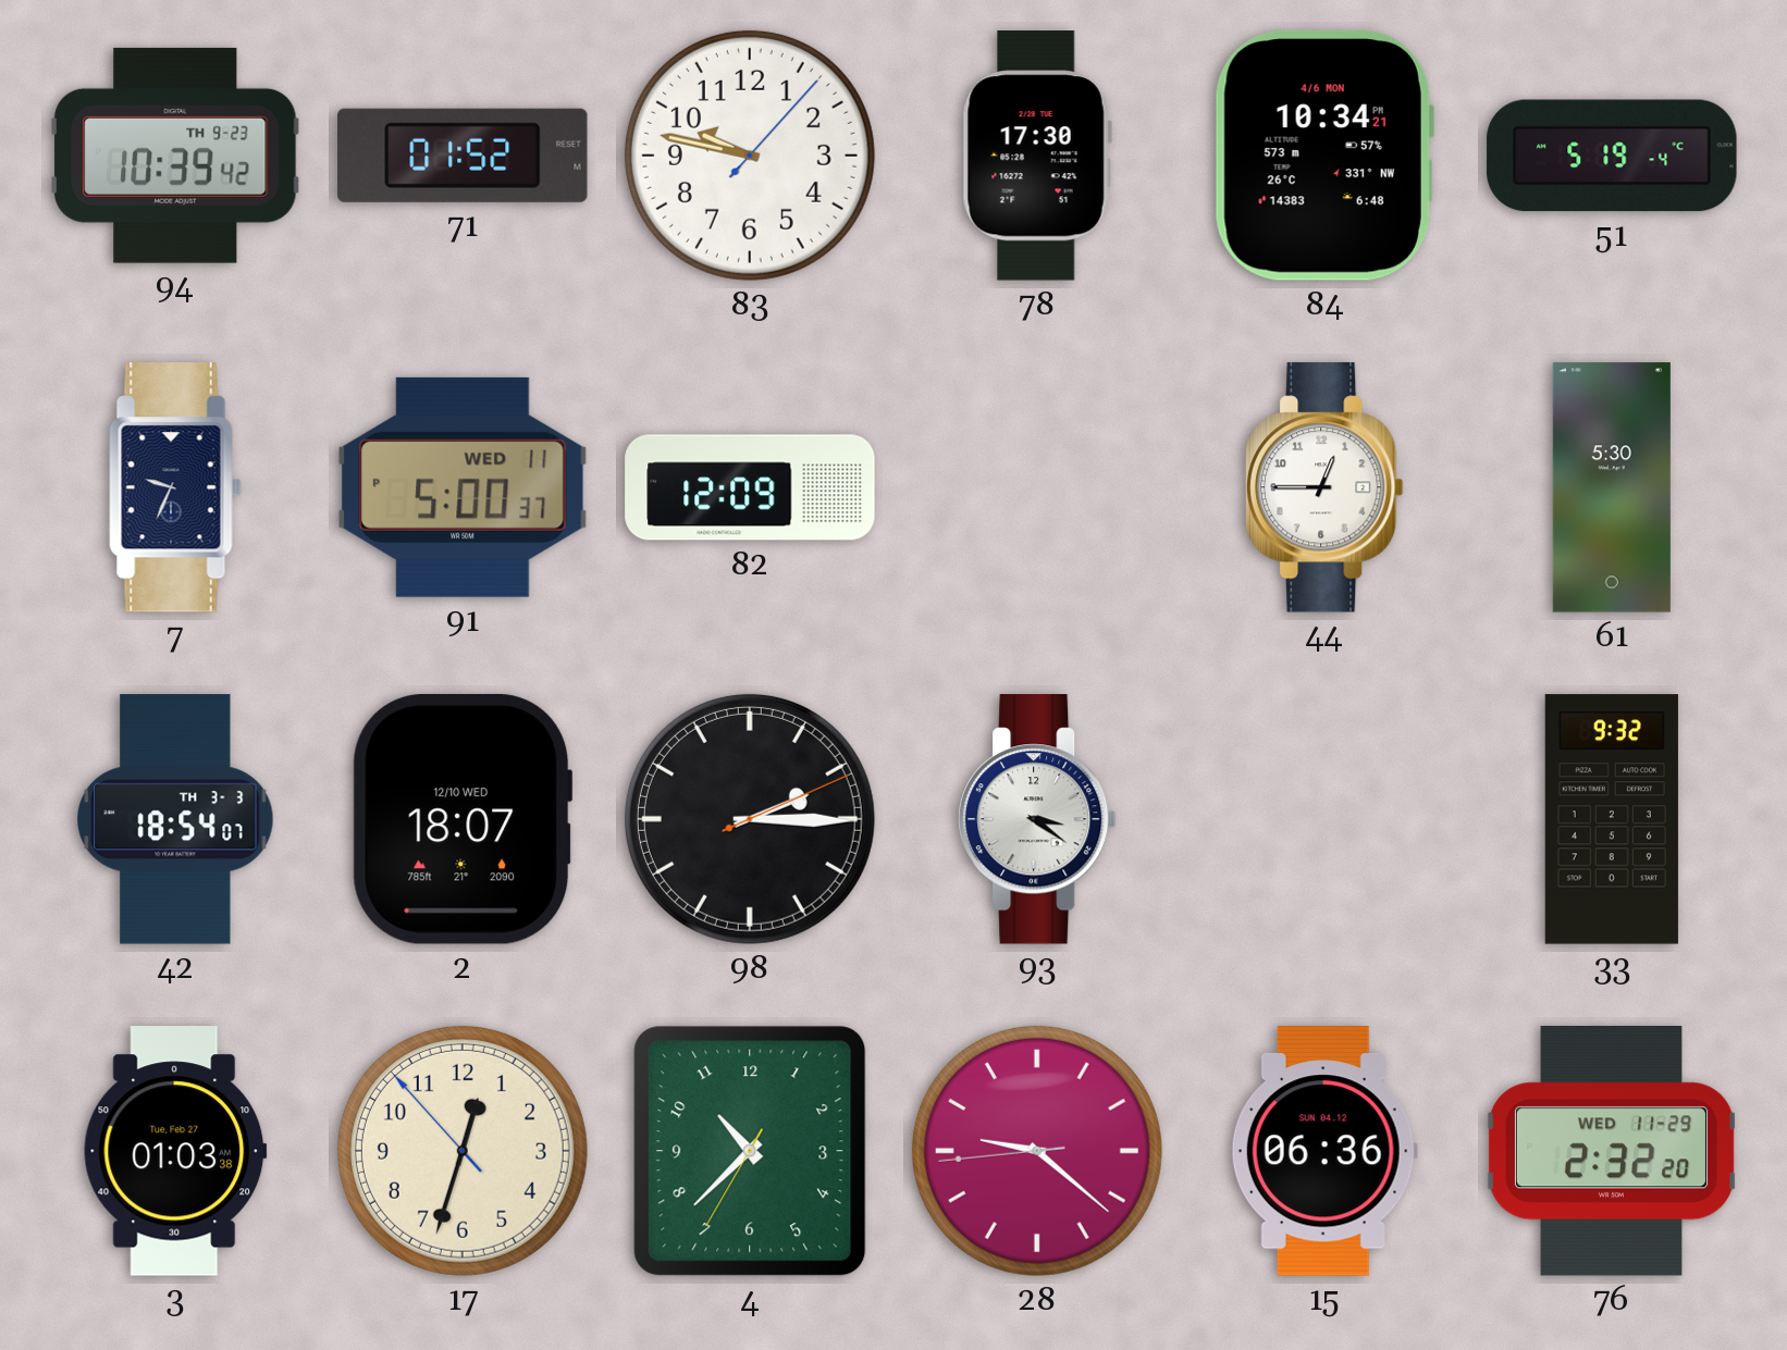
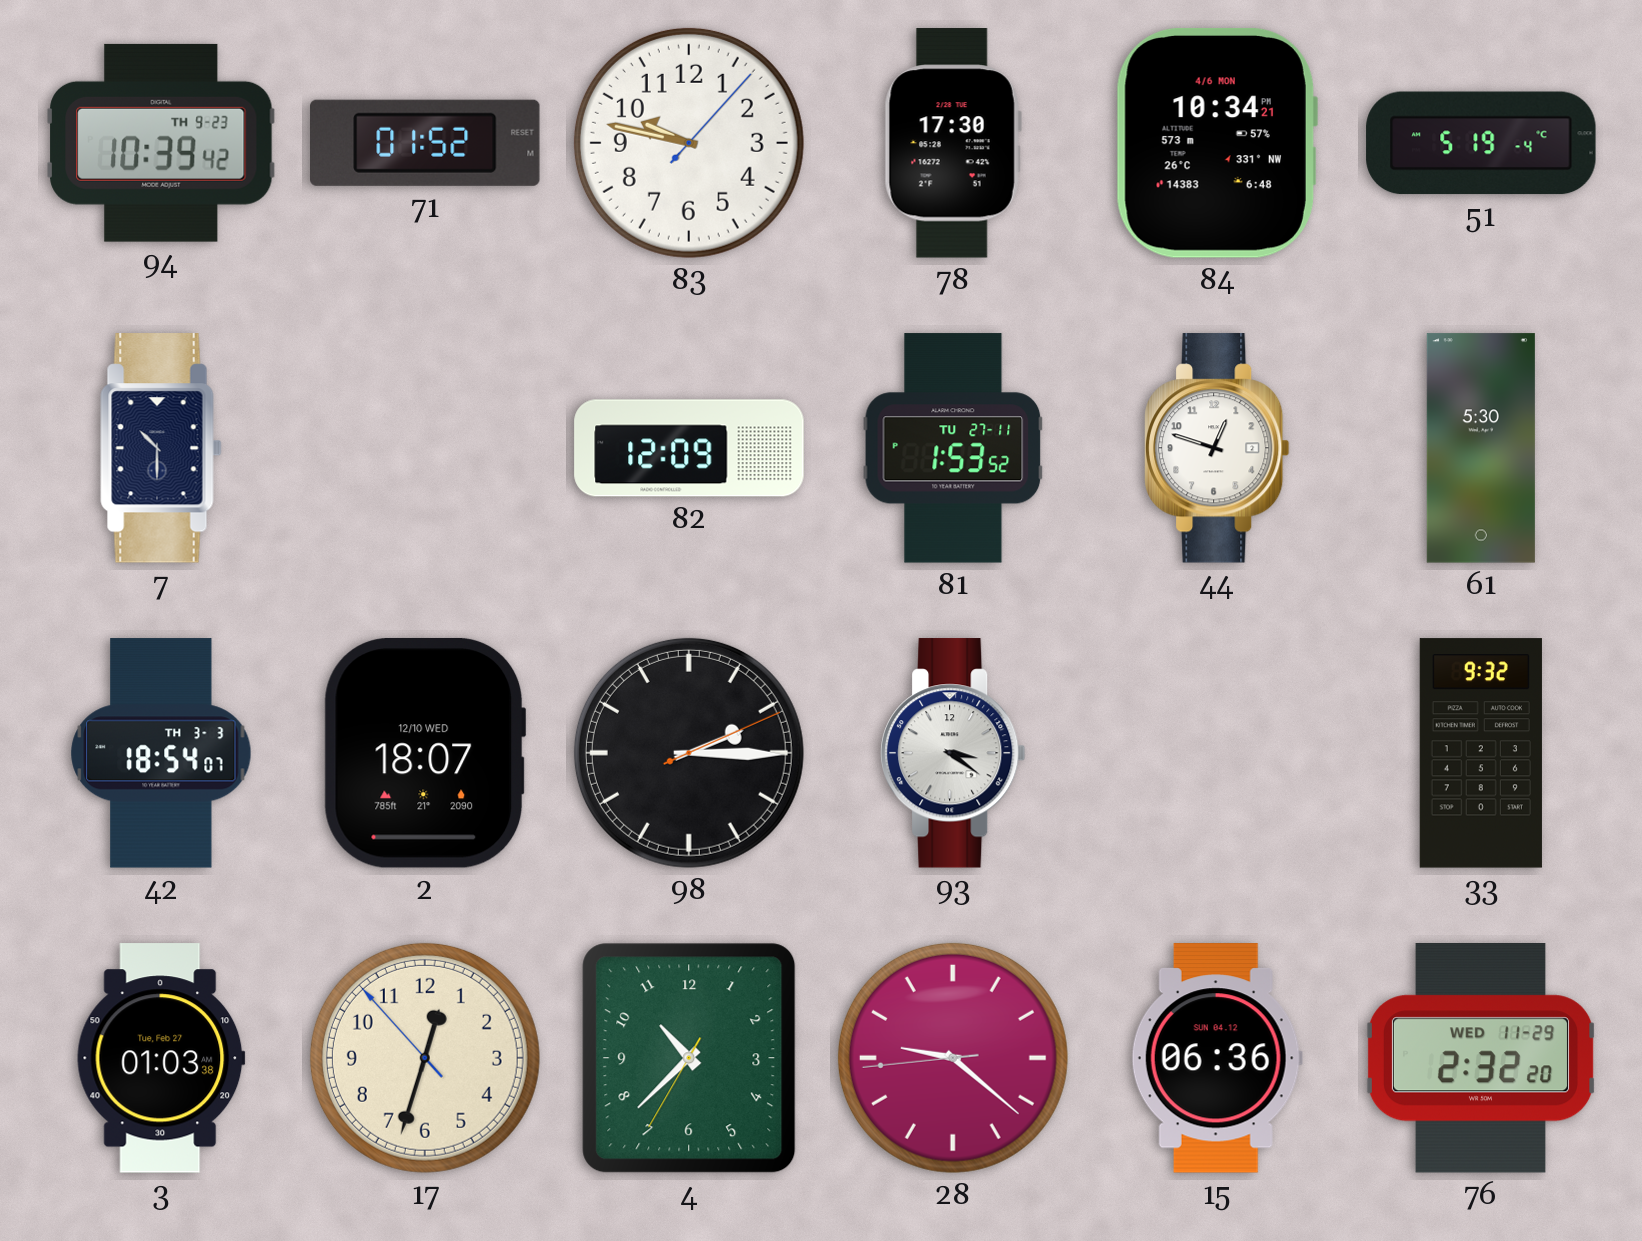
7: 9:34 -> 10:30 (161, 448)
91: 5:00 -> none (464, 487)
81: none -> 1:53 (953, 448)
44: 12:45 -> 12:48 (1218, 448)
